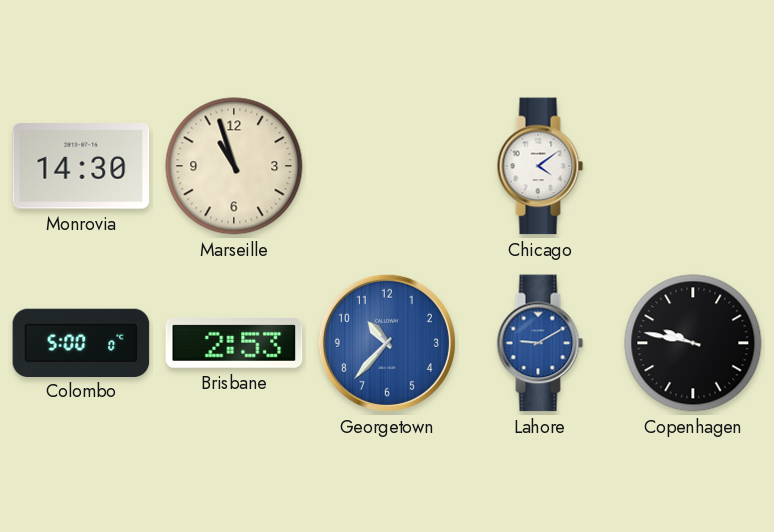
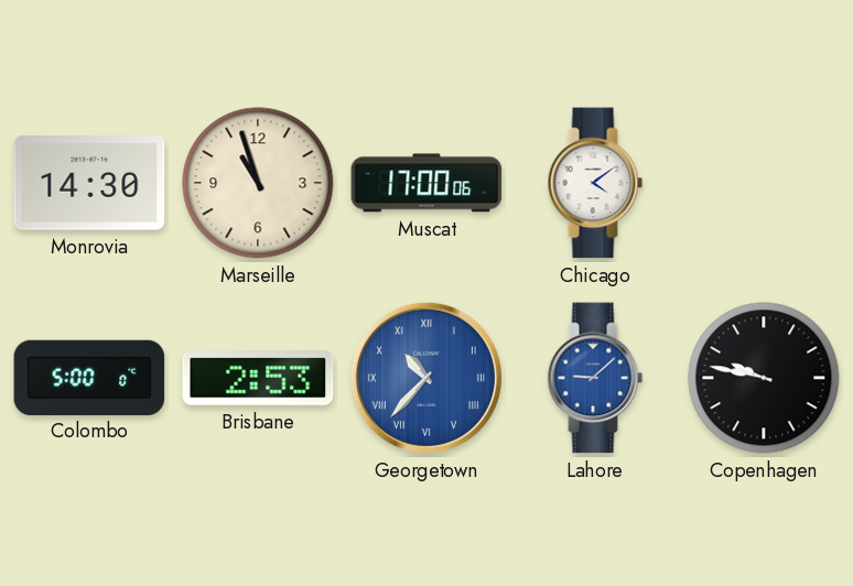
Muscat: none -> 17:00 (427, 183)
Georgetown numerals: Arabic -> Roman (427, 378)
Lahore: 9:10 -> 9:08 (595, 378)
